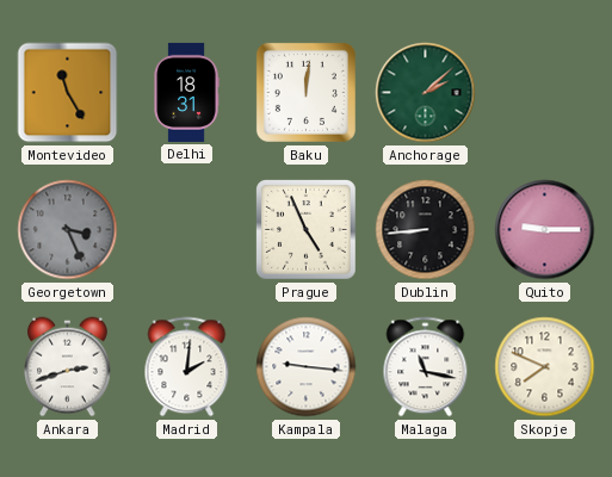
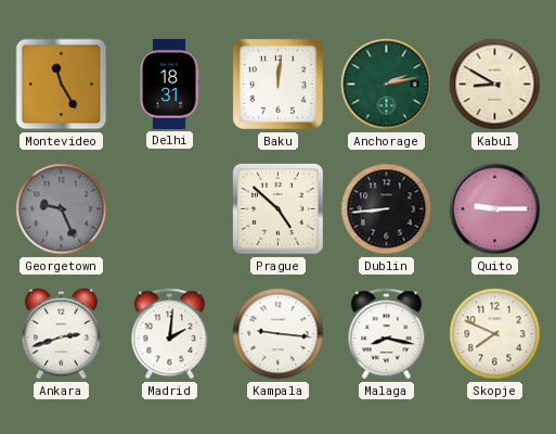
Anchorage: 2:08 -> 2:13 (387, 85)
Kabul: none -> 8:50 (495, 85)
Georgetown: 3:26 -> 9:26 (62, 209)
Prague: 4:56 -> 4:52 (279, 209)
Malaga: 11:17 -> 8:17 (387, 334)
